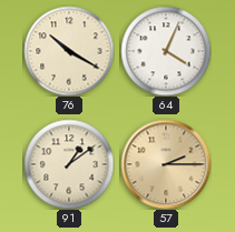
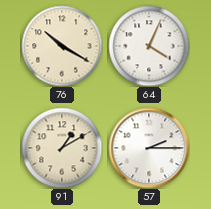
91: 1:09 -> 1:10 (62, 148)
57 dial: champagne -> white (149, 148)
